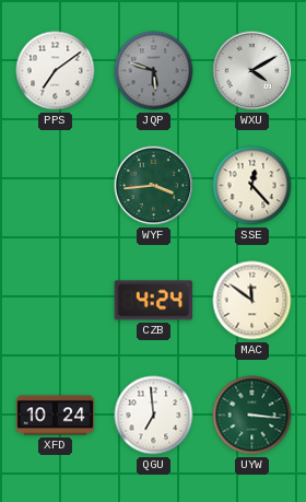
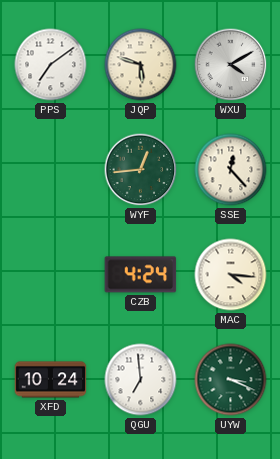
JQP dial: grey -> cream (141, 65)
WYF: 3:44 -> 12:44 (141, 170)
MAC: 11:51 -> 4:16 (231, 275)
UYW: 3:16 -> 3:19 (231, 380)
